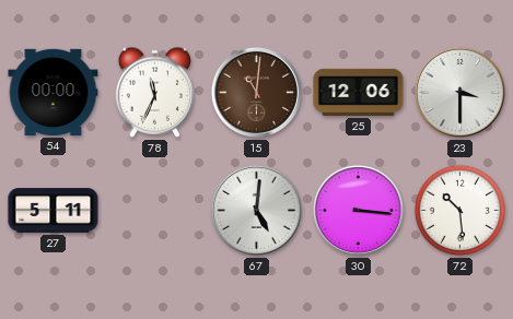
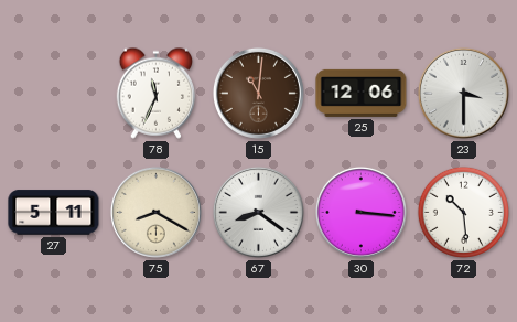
54: 00:00 -> none (54, 92)
75: none -> 8:20 (155, 212)
67: 5:01 -> 8:21 (258, 212)
